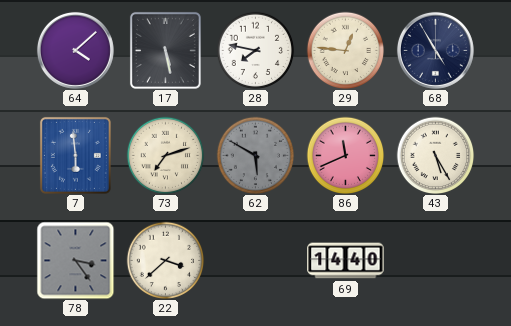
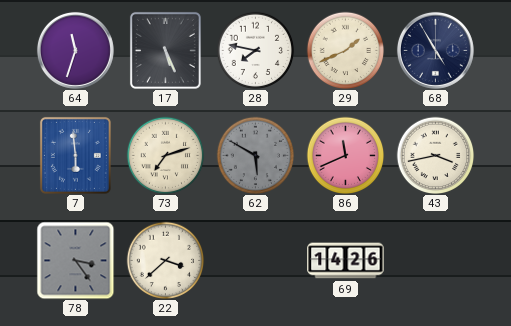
64: 4:08 -> 11:33 (75, 50)
17: 5:28 -> 5:26 (165, 50)
29: 12:46 -> 1:41 (345, 50)
43: 5:25 -> 3:43 (435, 155)
69: 14:40 -> 14:26 (346, 261)
